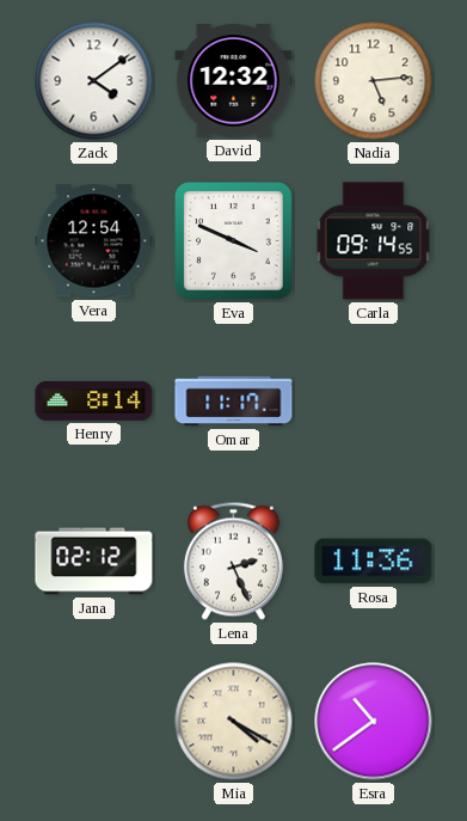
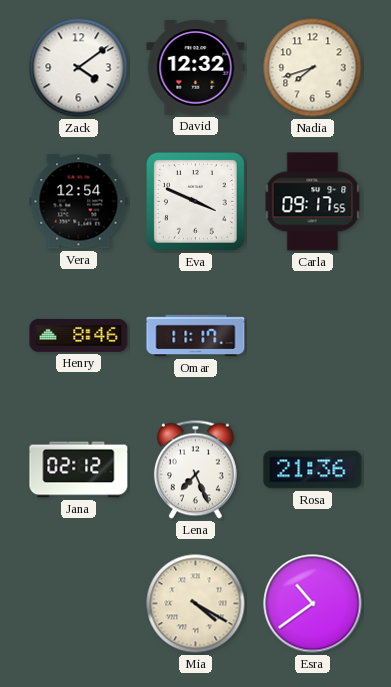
Nadia: 5:14 -> 7:42 (313, 68)
Carla: 09:14 -> 09:17 (313, 202)
Henry: 8:14 -> 8:46 (79, 335)
Lena: 2:26 -> 7:26 (195, 470)
Rosa: 11:36 -> 21:36 (313, 470)
